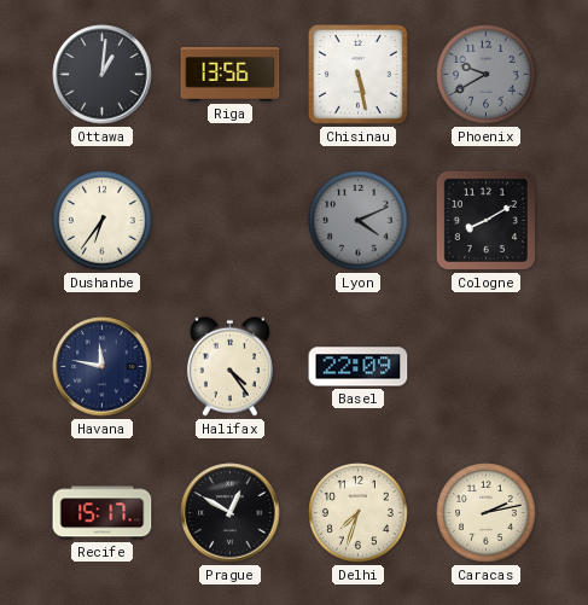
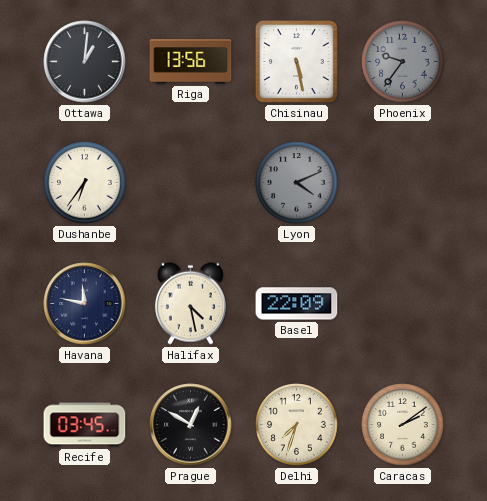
Phoenix: 9:40 -> 9:36 (403, 62)
Cologne: 8:10 -> none (485, 220)
Halifax: 4:24 -> 4:28 (190, 303)
Recife: 15:17 -> 03:45 (85, 425)
Caracas: 2:13 -> 2:09 (403, 425)
